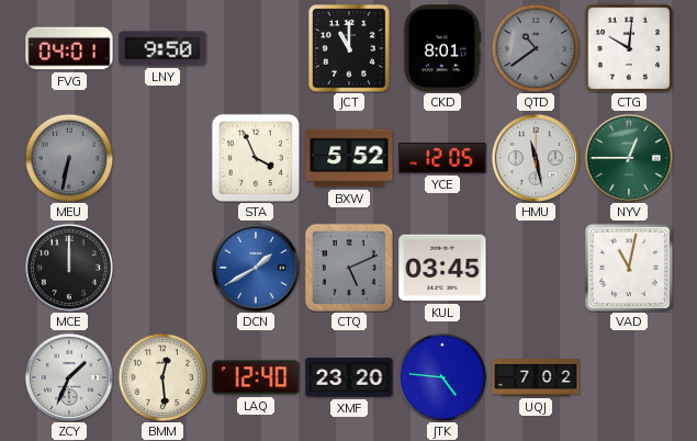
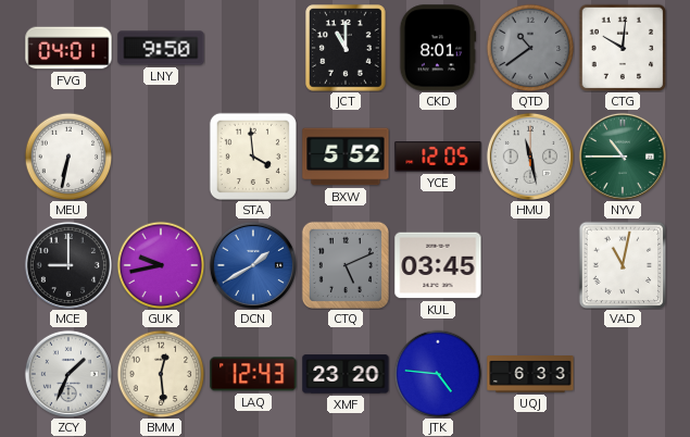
MEU dial: grey -> white (68, 157)
STA: 3:56 -> 3:59 (253, 157)
NYV: 12:45 -> 10:45 (623, 157)
MCE: 12:00 -> 9:00 (68, 265)
GUK: none -> 9:43 (161, 265)
LAQ: 12:40 -> 12:43 (253, 374)
UQJ: 7:02 -> 6:33 (530, 375)
